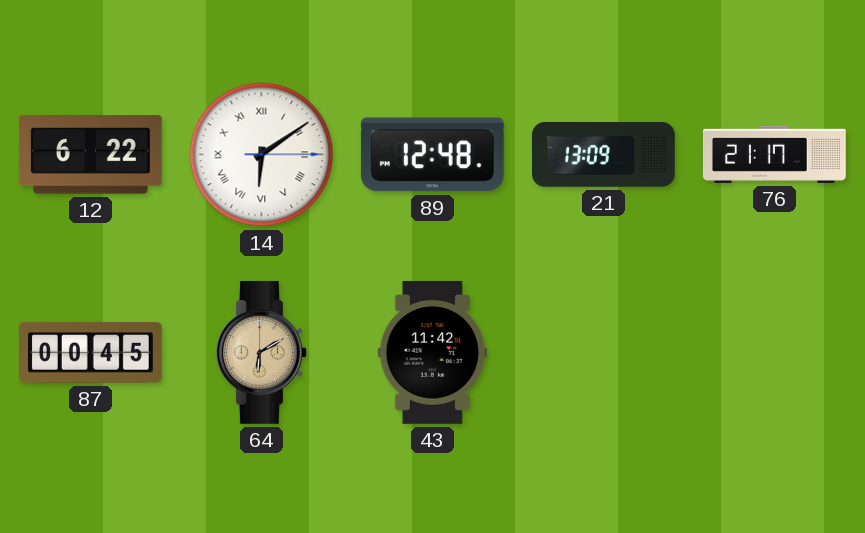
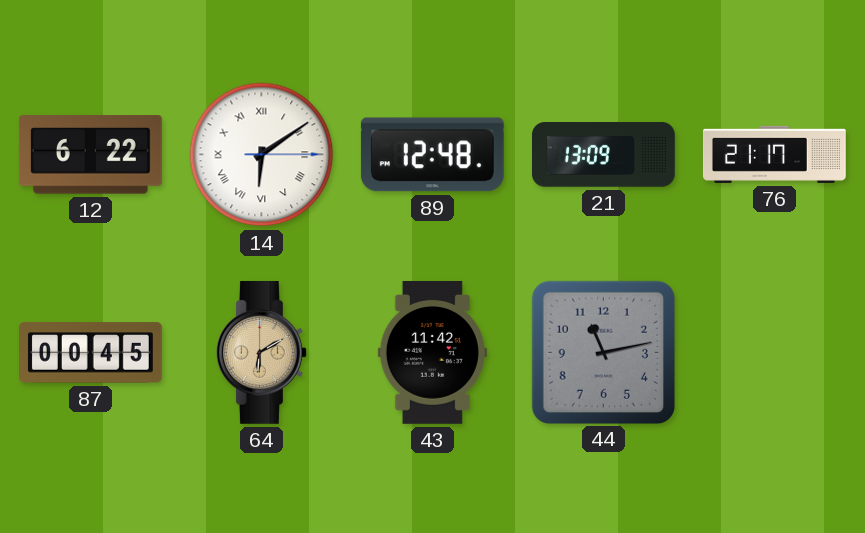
44: none -> 11:13 (603, 352)
